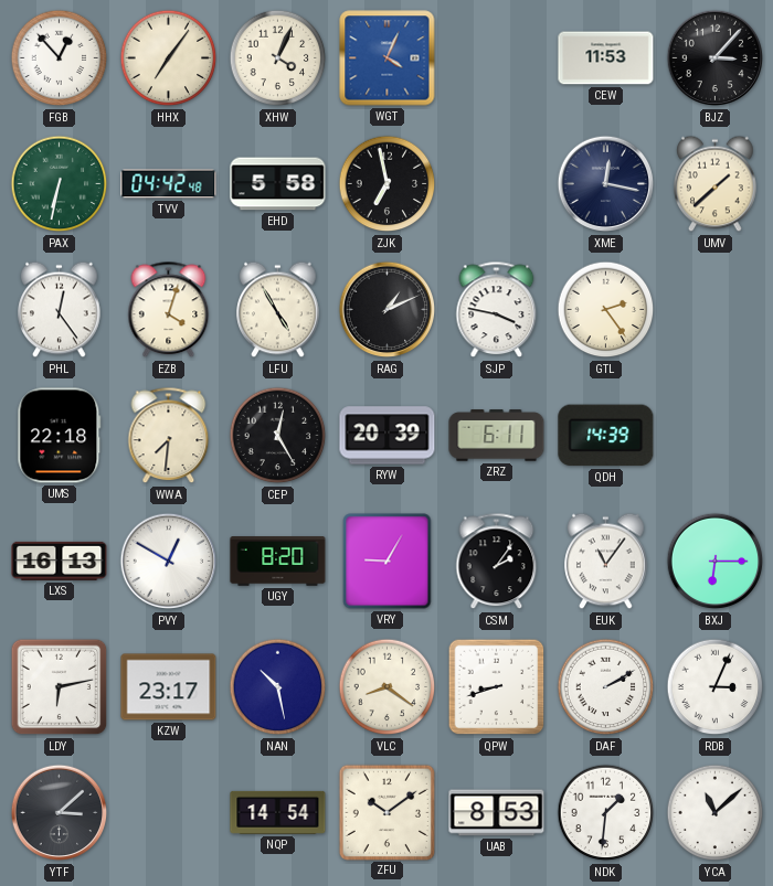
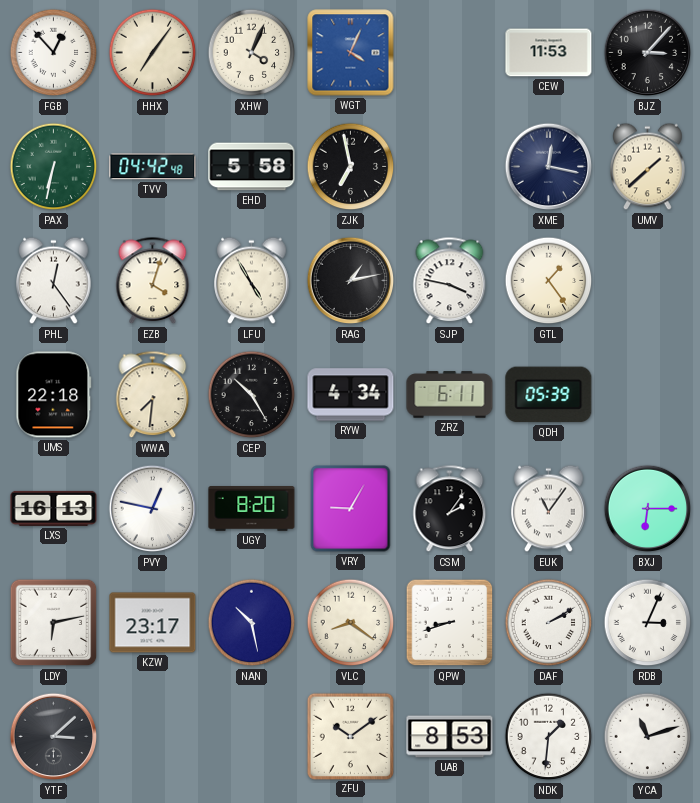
RAG: 1:11 -> 1:13 (351, 281)
GTL: 2:24 -> 1:24 (549, 281)
CEP: 12:25 -> 10:25 (252, 395)
RYW: 20:39 -> 4:34 (351, 395)
QDH: 14:39 -> 05:39 (549, 395)
PVY: 12:50 -> 12:47 (153, 509)
NQP: 14:54 -> none (278, 812)
YCA: 11:08 -> 11:12 (648, 737)
